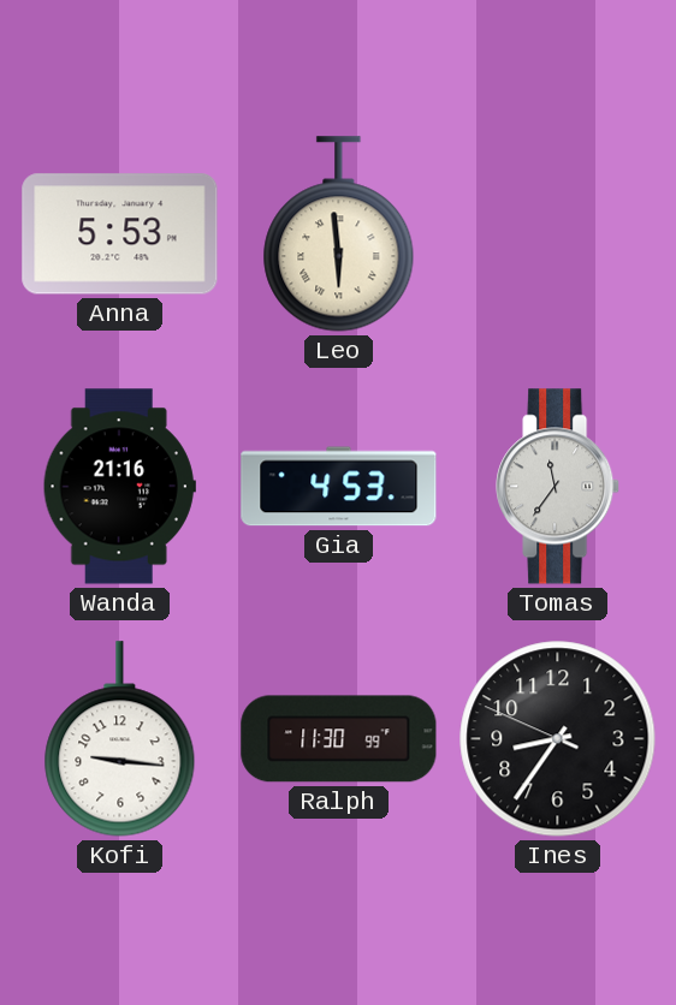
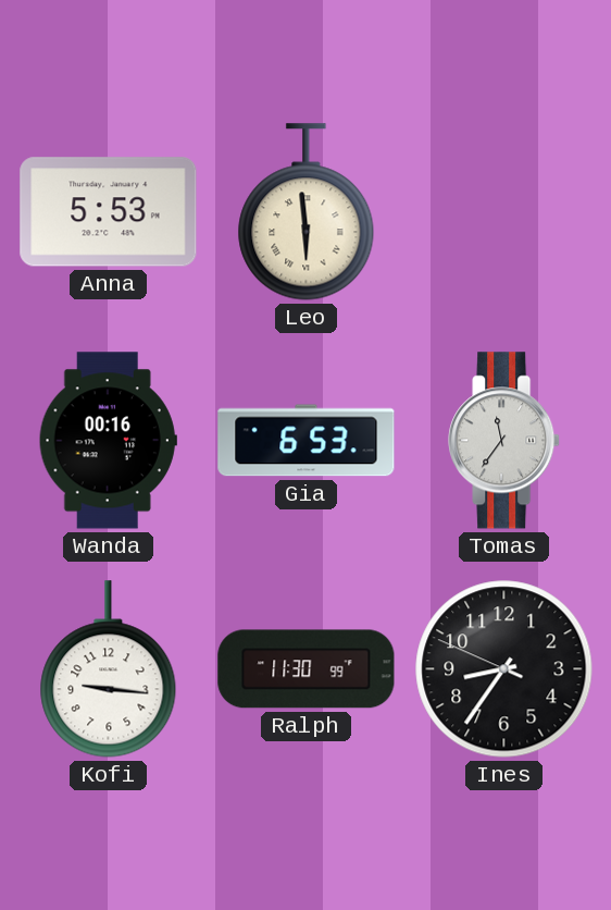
Wanda: 21:16 -> 00:16 (108, 441)
Gia: 4:53 -> 6:53 (307, 441)
